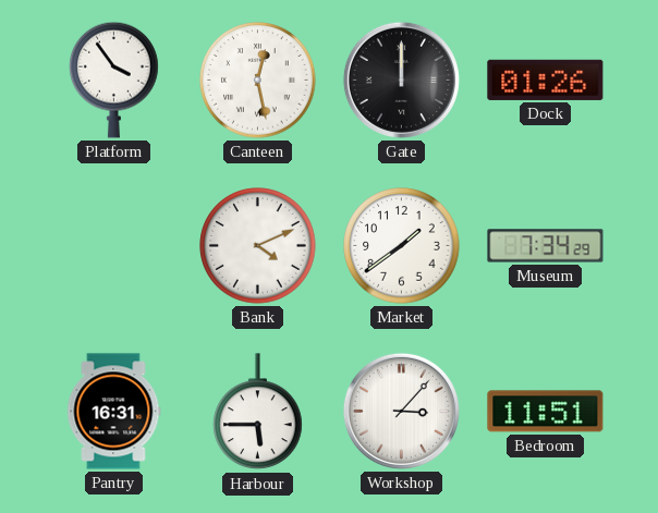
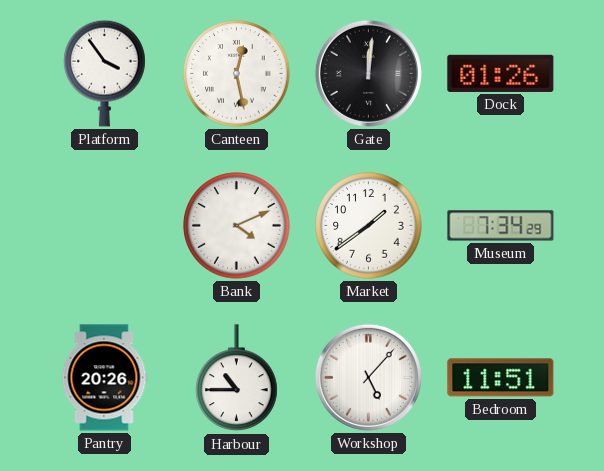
Gate: 12:00 -> 12:01 (368, 73)
Pantry: 16:31 -> 20:26 (105, 378)
Harbour: 5:45 -> 10:45 (237, 378)
Workshop: 3:07 -> 5:07 (368, 377)
